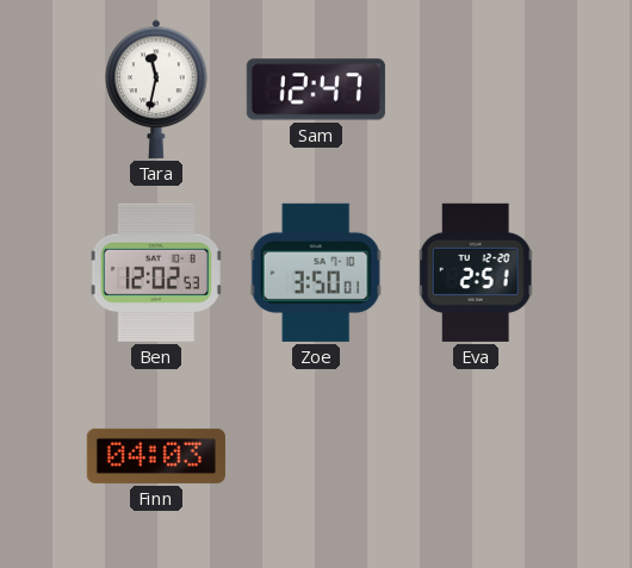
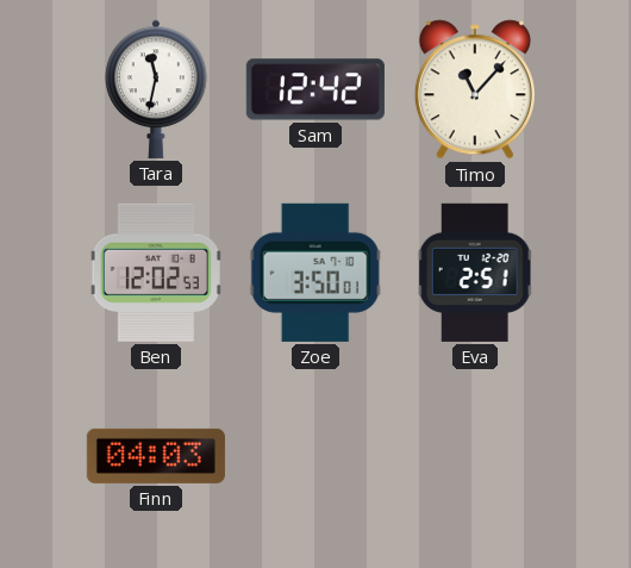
Sam: 12:47 -> 12:42 (315, 89)
Timo: none -> 11:07 (475, 89)
